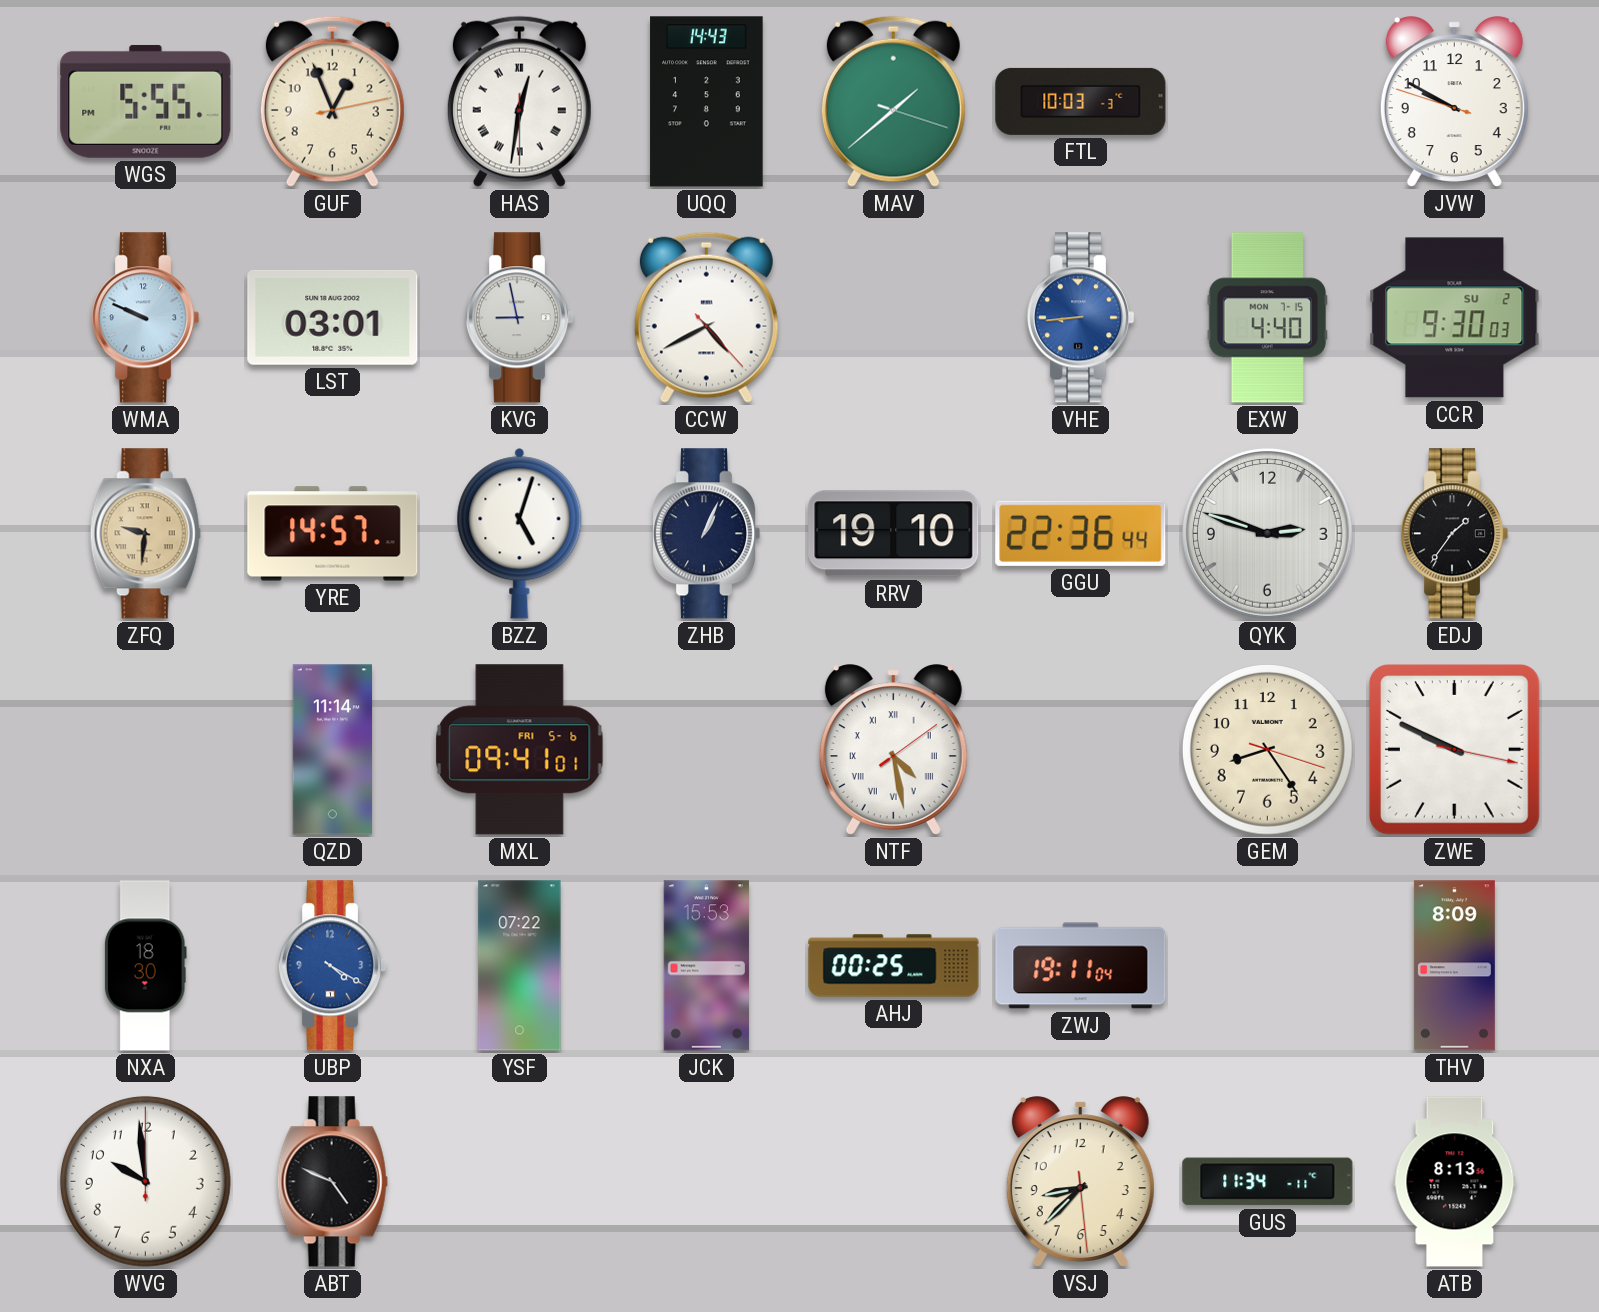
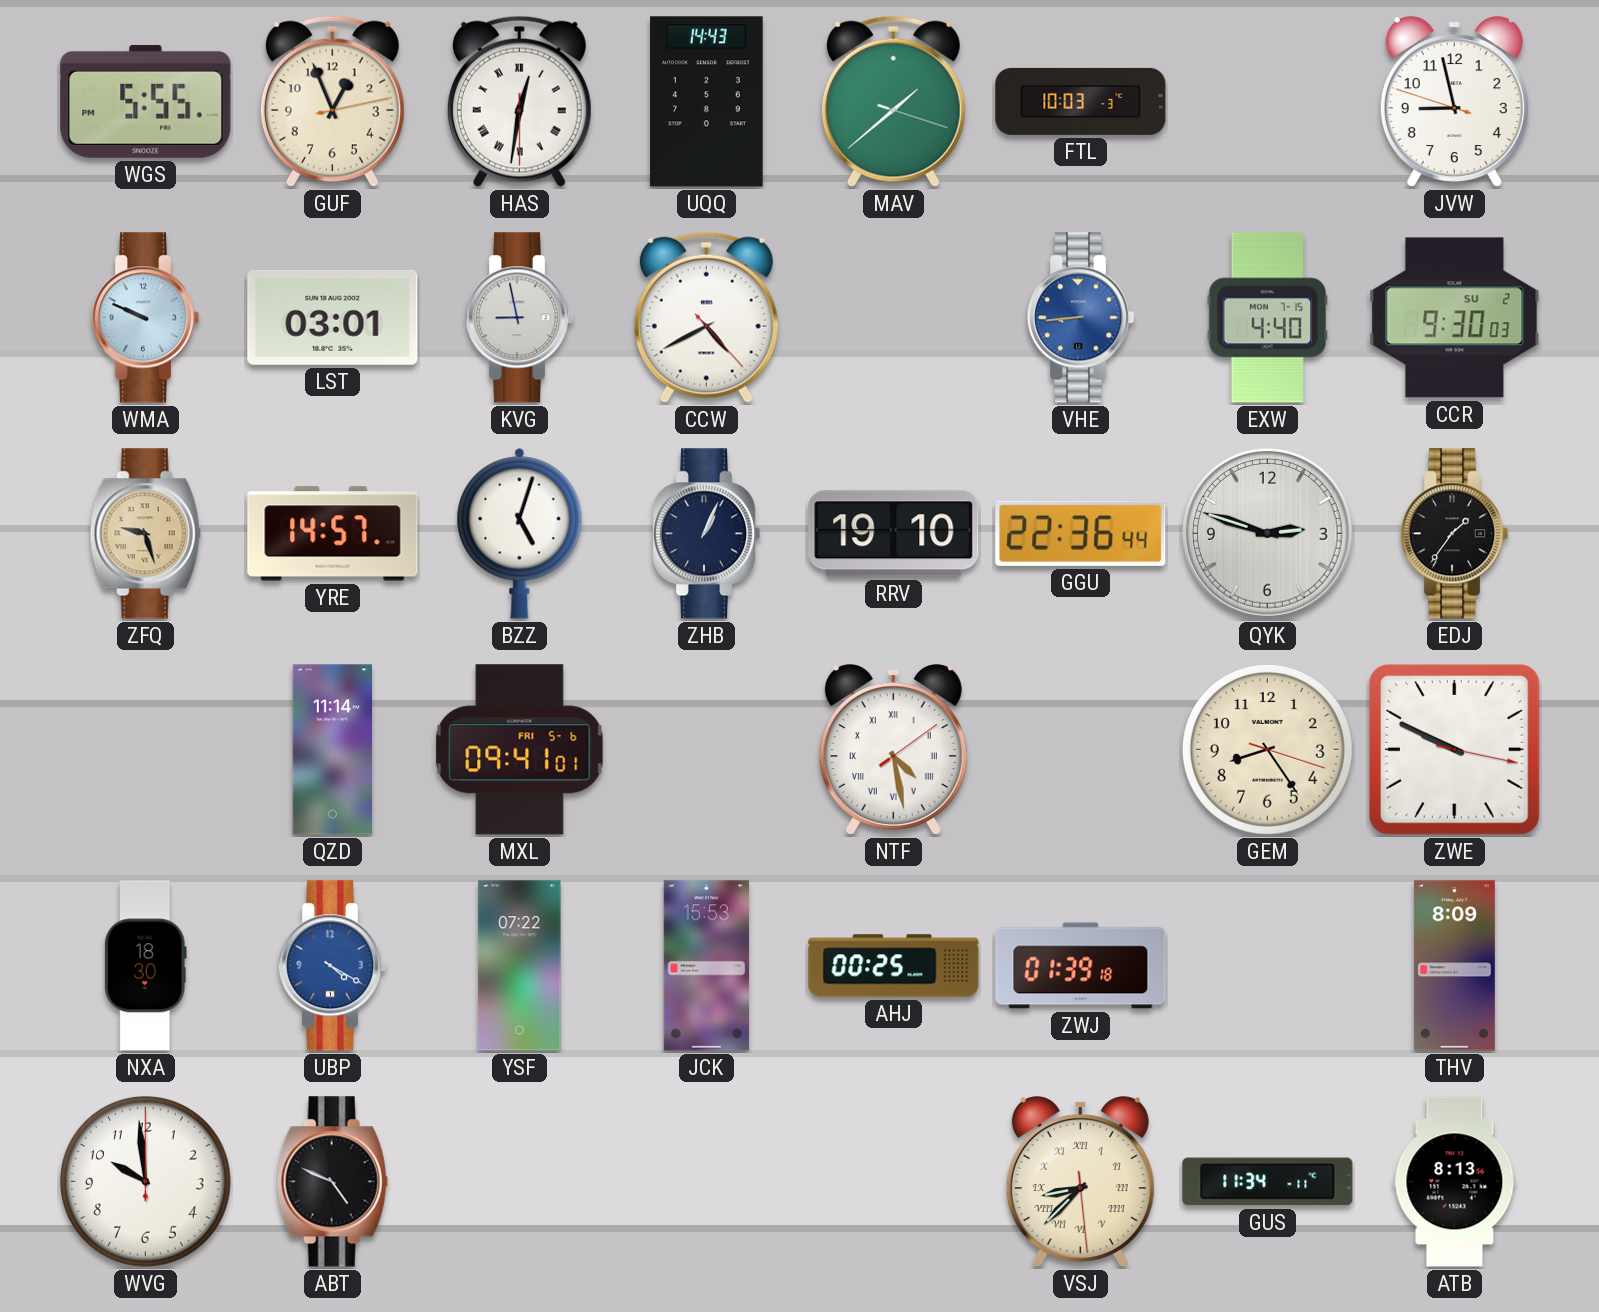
JVW: 9:49 -> 8:57 (1454, 102)
ZFQ: 9:31 -> 9:27 (145, 534)
ZWJ: 19:11 -> 01:39 (1081, 966)
VSJ numerals: Arabic -> Roman (1080, 1182)
